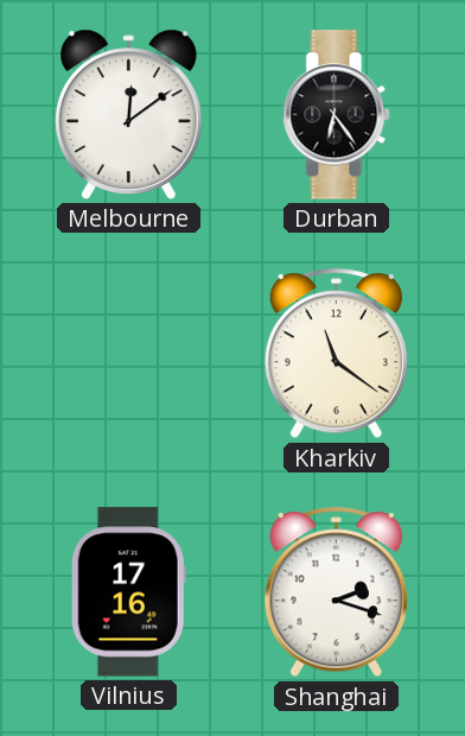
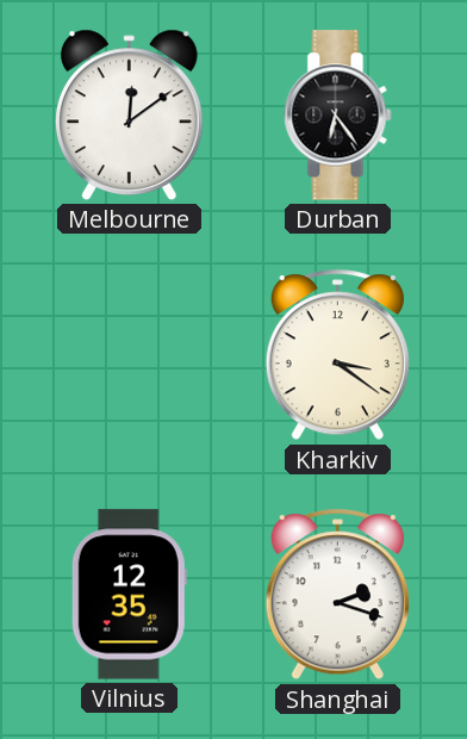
Kharkiv: 11:21 -> 3:21 (337, 355)
Vilnius: 17:16 -> 12:35 (129, 595)
